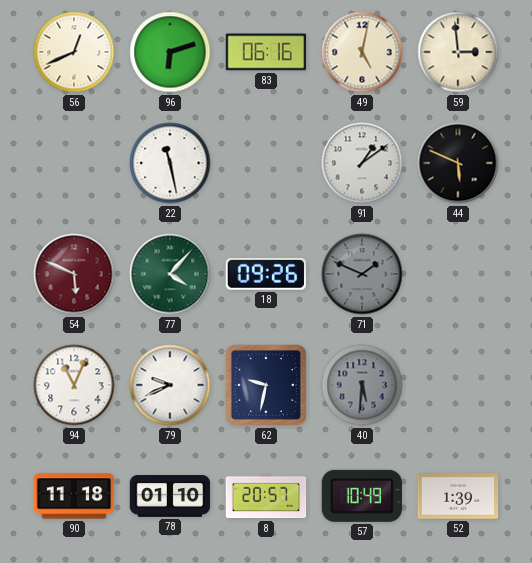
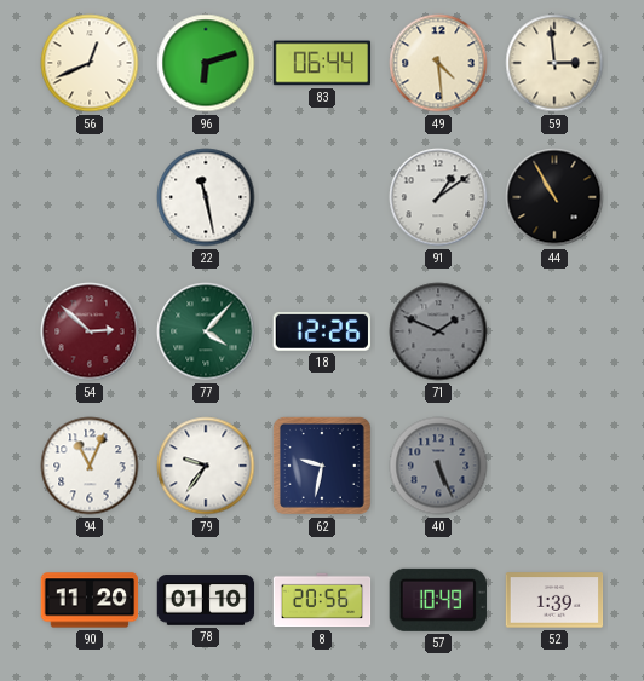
83: 06:16 -> 06:44 (322, 63)
49: 5:02 -> 4:29 (438, 63)
44: 5:49 -> 10:55 (554, 197)
54: 5:49 -> 2:52 (90, 331)
18: 09:26 -> 12:26 (322, 331)
79: 9:41 -> 9:36 (206, 466)
40: 5:31 -> 5:26 (438, 466)
90: 11:18 -> 11:20 (90, 600)
8: 20:57 -> 20:56 (322, 600)
